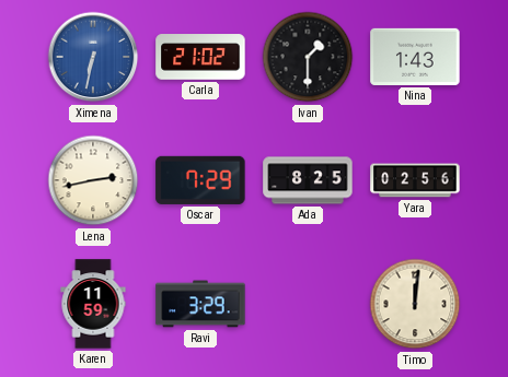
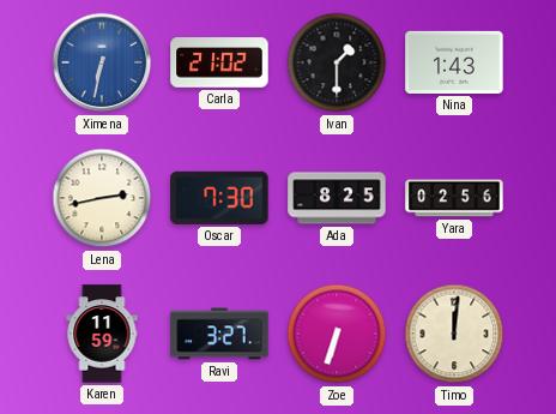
Oscar: 7:29 -> 7:30 (219, 198)
Ravi: 3:29 -> 3:27 (219, 334)
Zoe: none -> 6:33 (337, 334)
